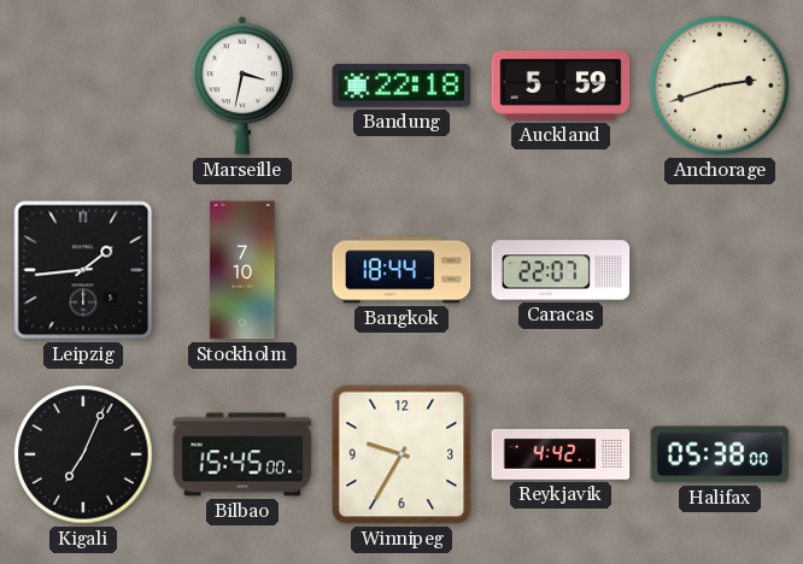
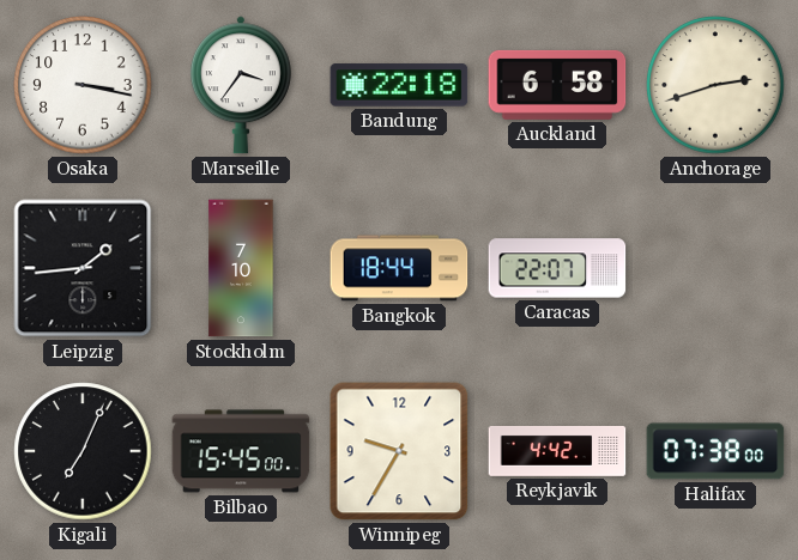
Osaka: none -> 3:17 (83, 85)
Marseille: 3:32 -> 3:36 (241, 85)
Auckland: 5:59 -> 6:58 (557, 85)
Halifax: 05:38 -> 07:38 (715, 451)
